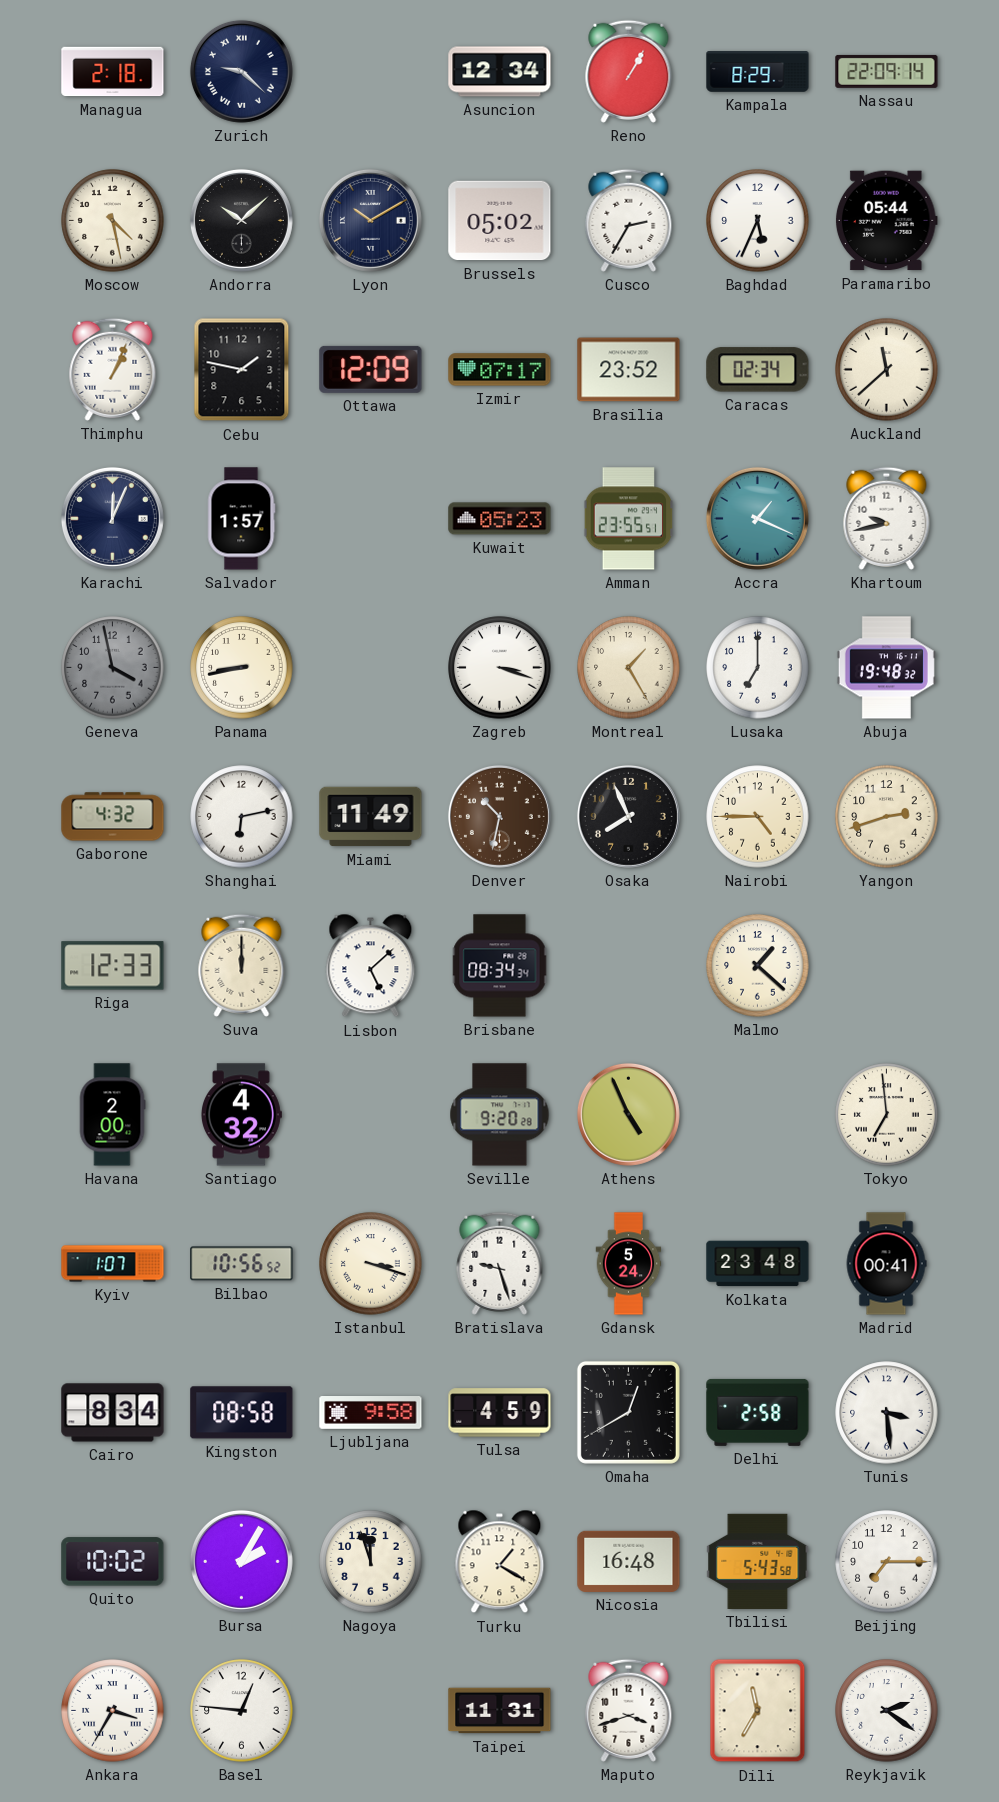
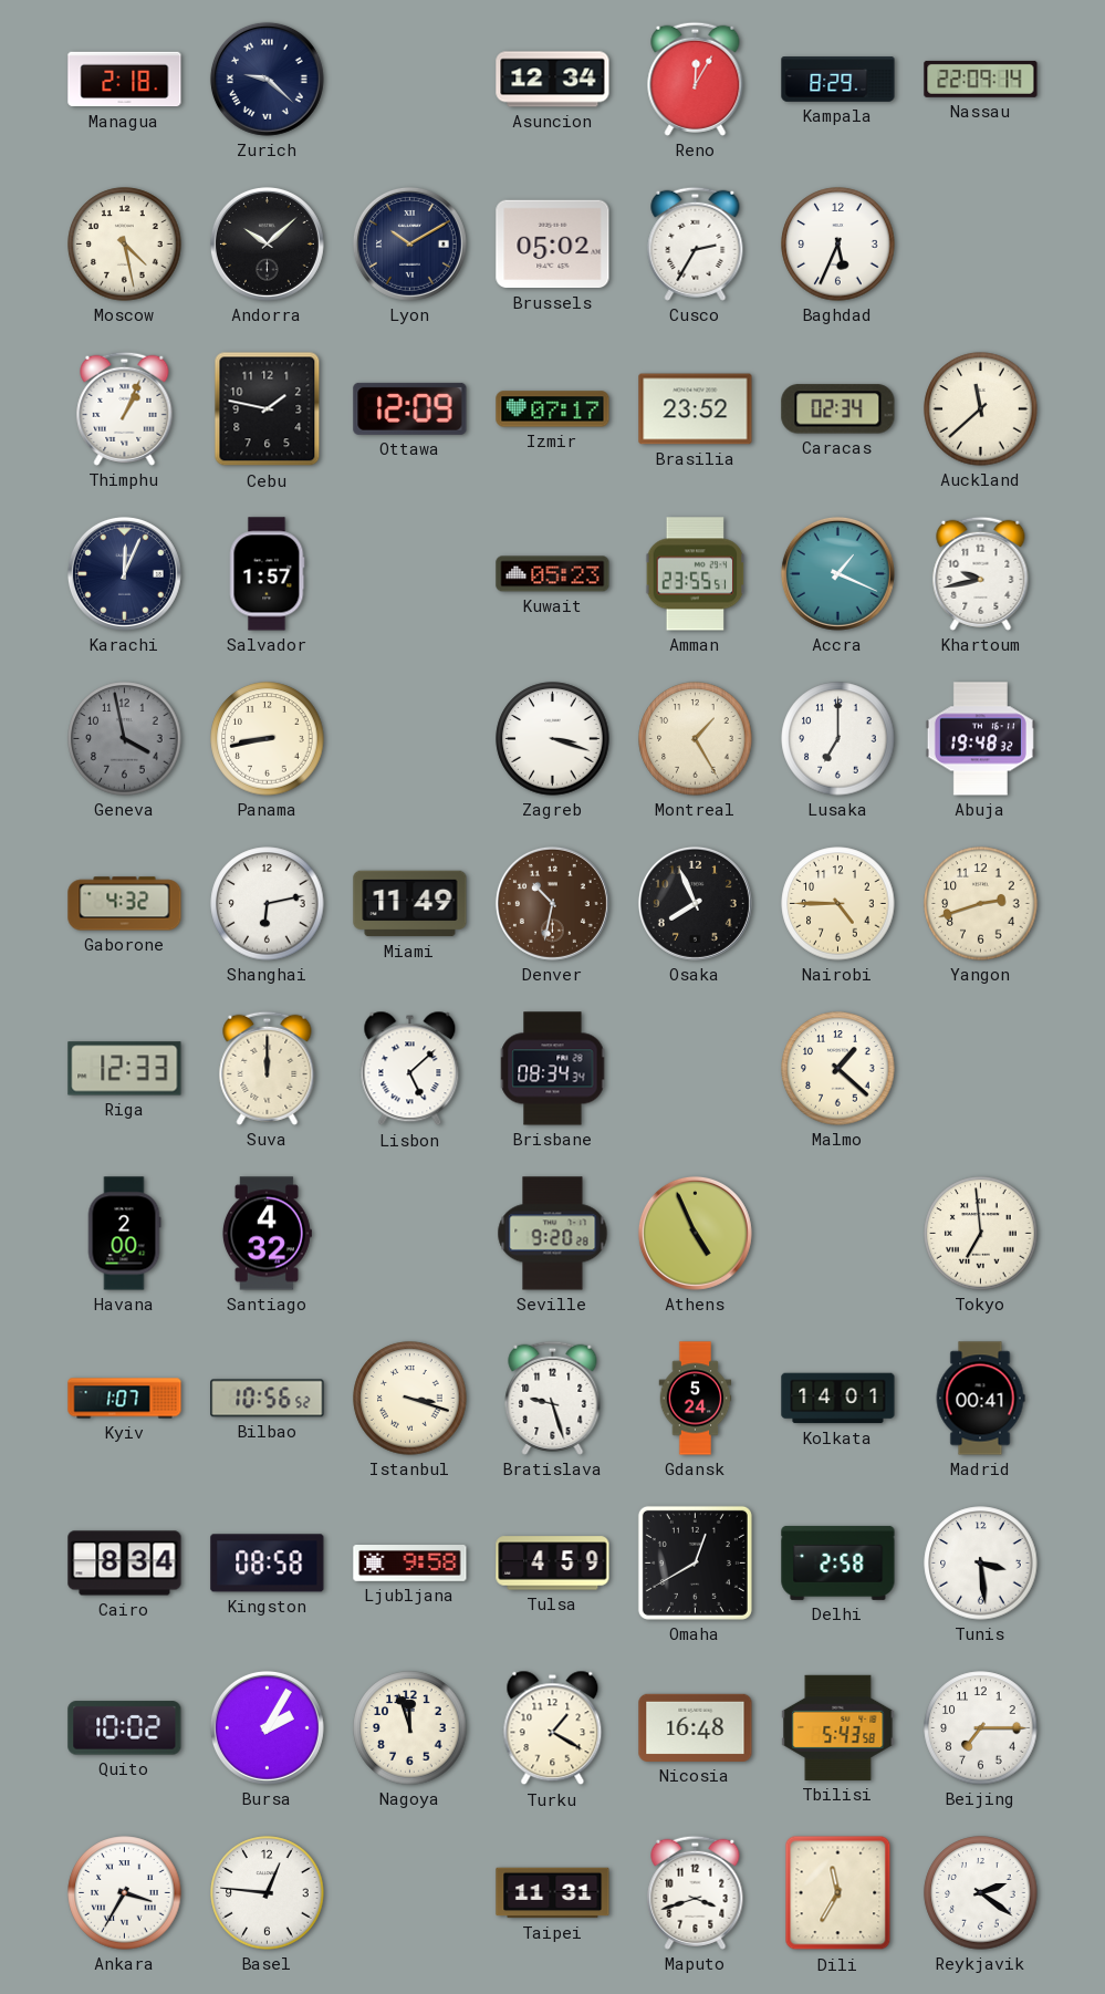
Reno: 1:05 -> 12:05 (696, 79)
Paramaribo: 05:44 -> none (886, 221)
Kolkata: 23:48 -> 14:01 (838, 1399)
